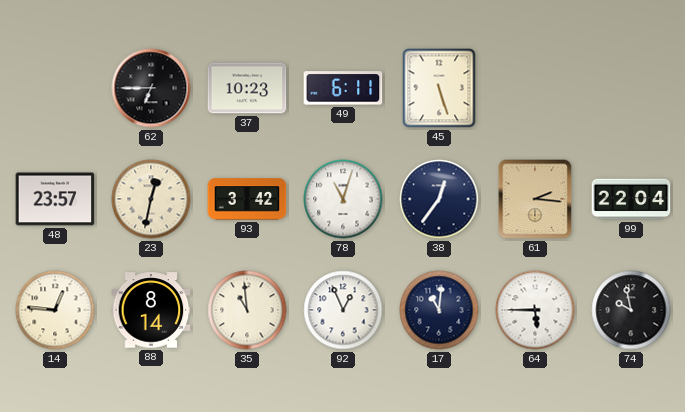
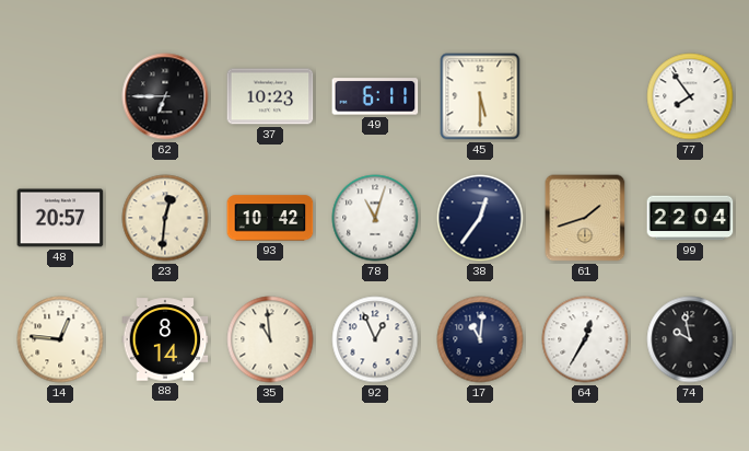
45: 5:27 -> 5:30 (480, 96)
77: none -> 7:54 (690, 96)
48: 23:57 -> 20:57 (60, 218)
23: 12:32 -> 12:31 (165, 218)
93: 3:42 -> 10:42 (270, 218)
61: 2:16 -> 1:42 (585, 218)
64: 5:45 -> 12:35 (585, 339)
